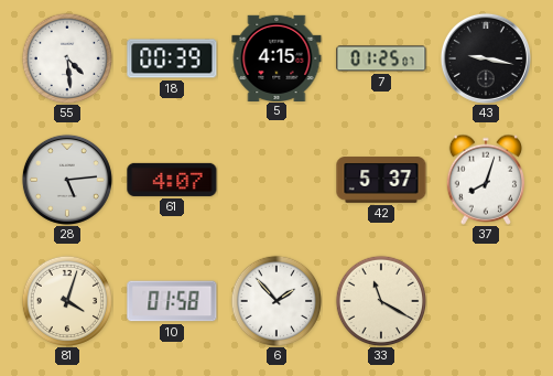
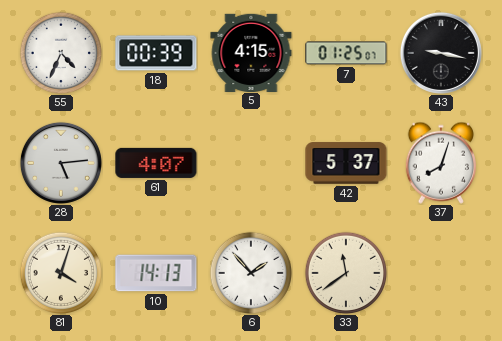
55: 4:29 -> 4:34 (60, 52)
10: 01:58 -> 14:13 (156, 273)
33: 11:20 -> 11:39 (345, 272)
